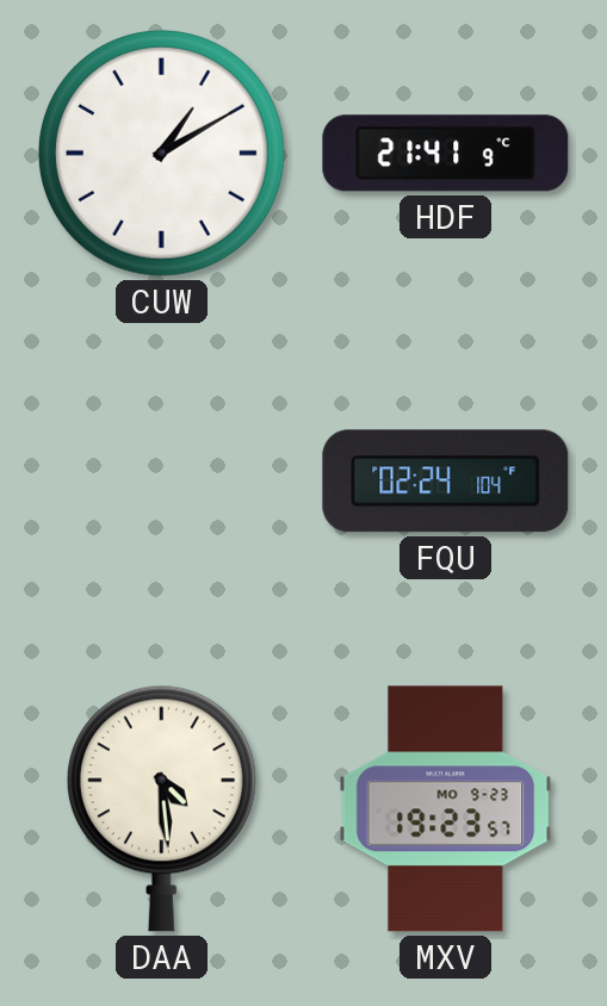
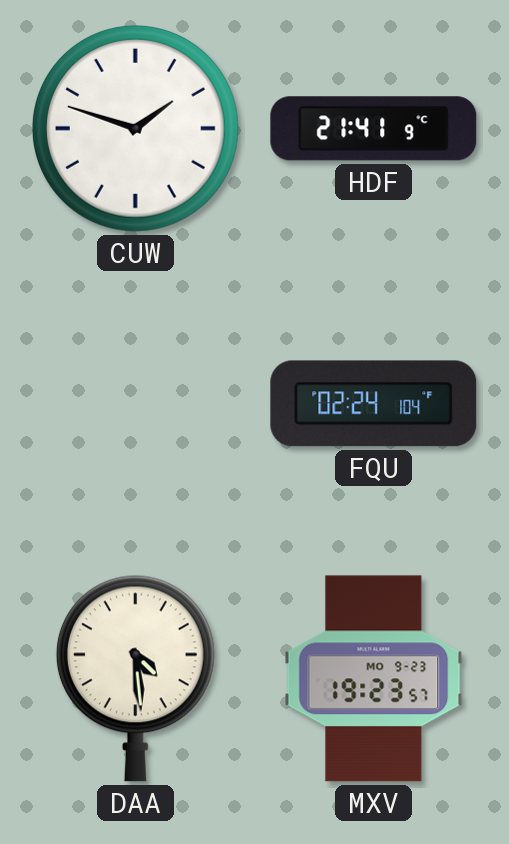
CUW: 1:10 -> 1:48 (135, 128)
